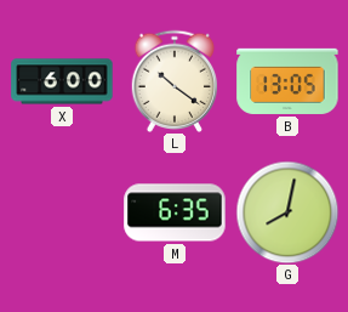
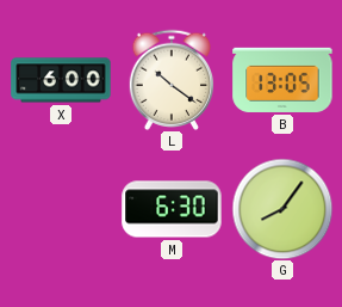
M: 6:35 -> 6:30 (172, 209)
G: 8:02 -> 8:06 (282, 209)
